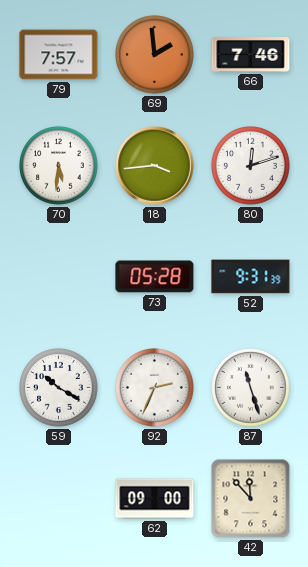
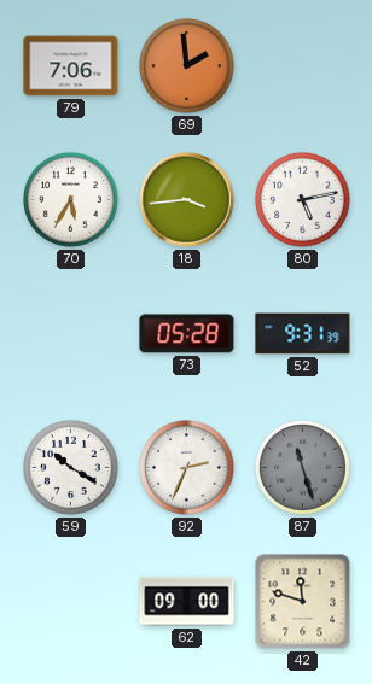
79: 7:57 -> 7:06 (71, 66)
66: 7:46 -> none (251, 55)
70: 5:31 -> 5:35 (71, 200)
80: 12:12 -> 5:13 (303, 200)
87 dial: white -> grey (303, 468)
42: 11:53 -> 11:48 (303, 602)
